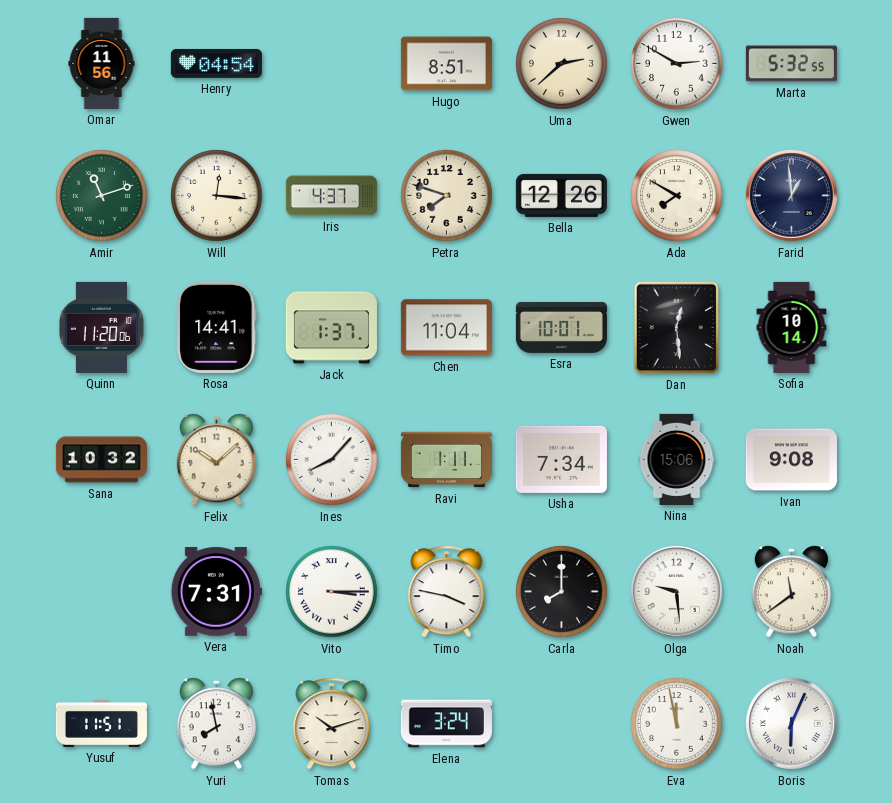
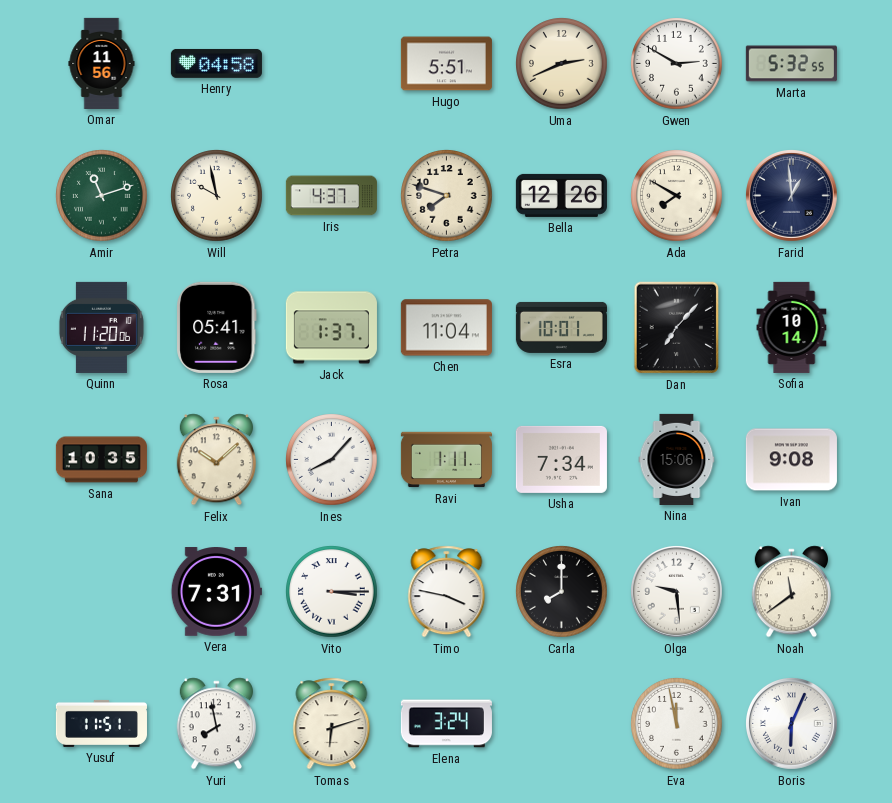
Henry: 04:54 -> 04:58 (216, 63)
Hugo: 8:51 -> 5:51 (446, 64)
Uma: 2:38 -> 2:41 (562, 64)
Will: 12:16 -> 9:58 (217, 196)
Rosa: 14:41 -> 05:41 (217, 327)
Dan: 12:29 -> 7:07 (677, 328)
Sana: 10:32 -> 10:35 (101, 460)
Tomas: 10:12 -> 6:12 (332, 724)
